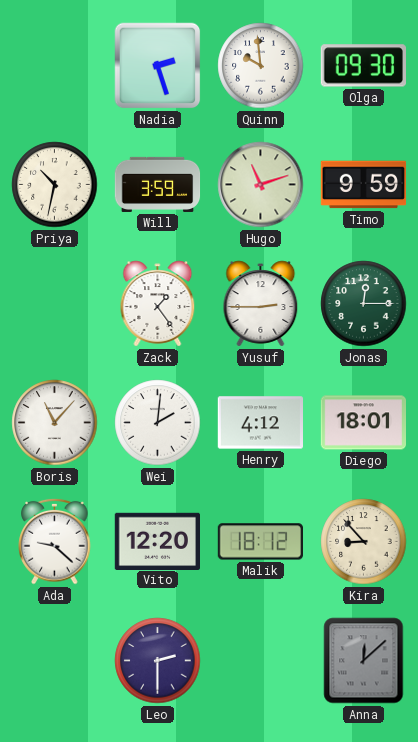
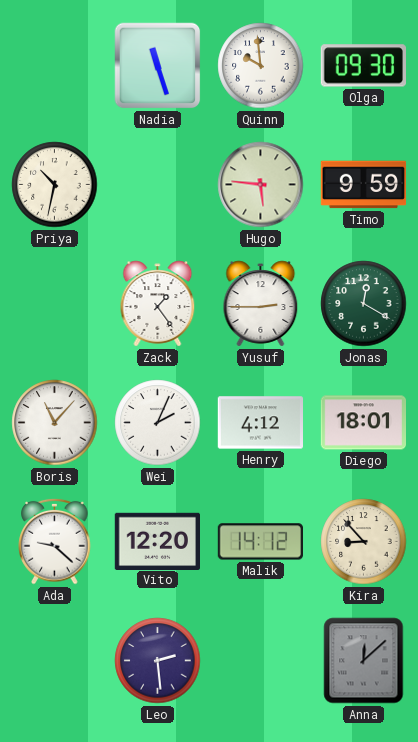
Nadia: 2:27 -> 11:27 (158, 66)
Will: 3:59 -> none (158, 184)
Hugo: 11:12 -> 5:46 (261, 185)
Jonas: 12:15 -> 12:20 (364, 304)
Wei: 2:01 -> 2:04 (158, 423)
Malik: 18:12 -> 14:12 (260, 542)
Leo: 2:30 -> 2:29 (158, 661)
